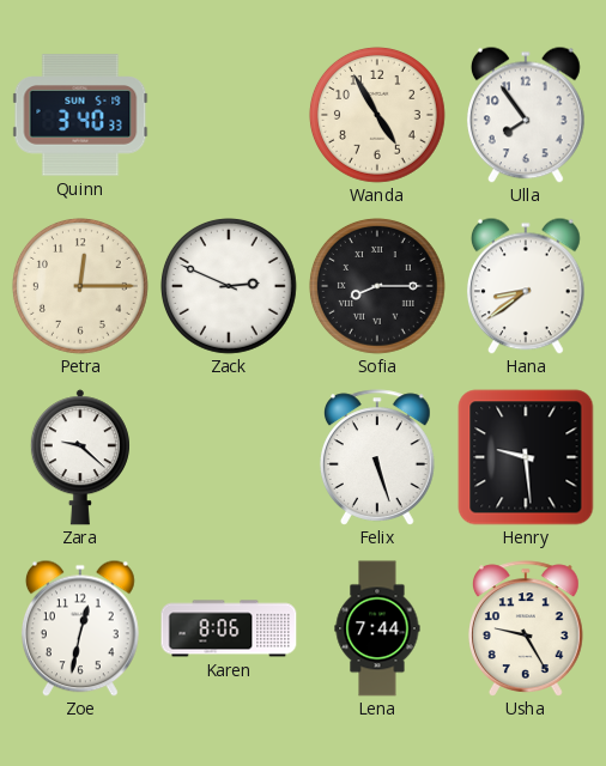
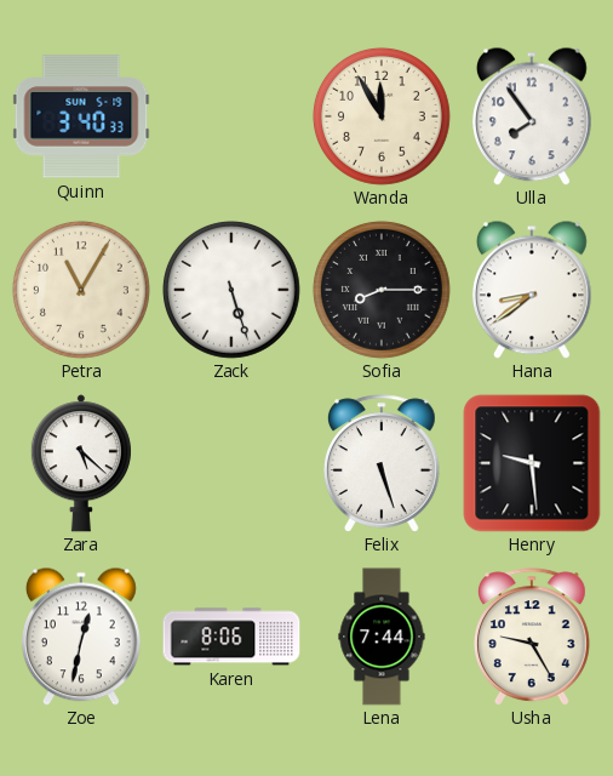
Wanda: 4:55 -> 11:55 (382, 116)
Petra: 12:15 -> 11:05 (81, 290)
Zack: 2:49 -> 5:27 (231, 290)
Zara: 9:22 -> 5:22 (81, 463)
